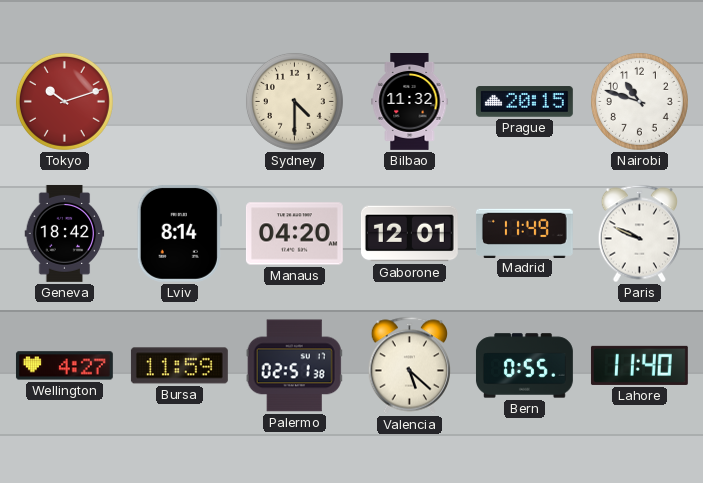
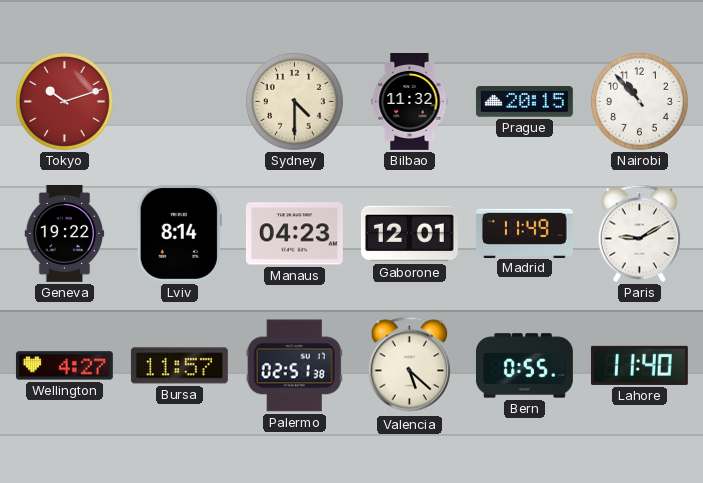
Nairobi: 10:48 -> 10:53 (639, 101)
Geneva: 18:42 -> 19:22 (65, 234)
Manaus: 04:20 -> 04:23 (294, 234)
Paris: 9:49 -> 9:10 (639, 234)
Bursa: 11:59 -> 11:57 (179, 366)
